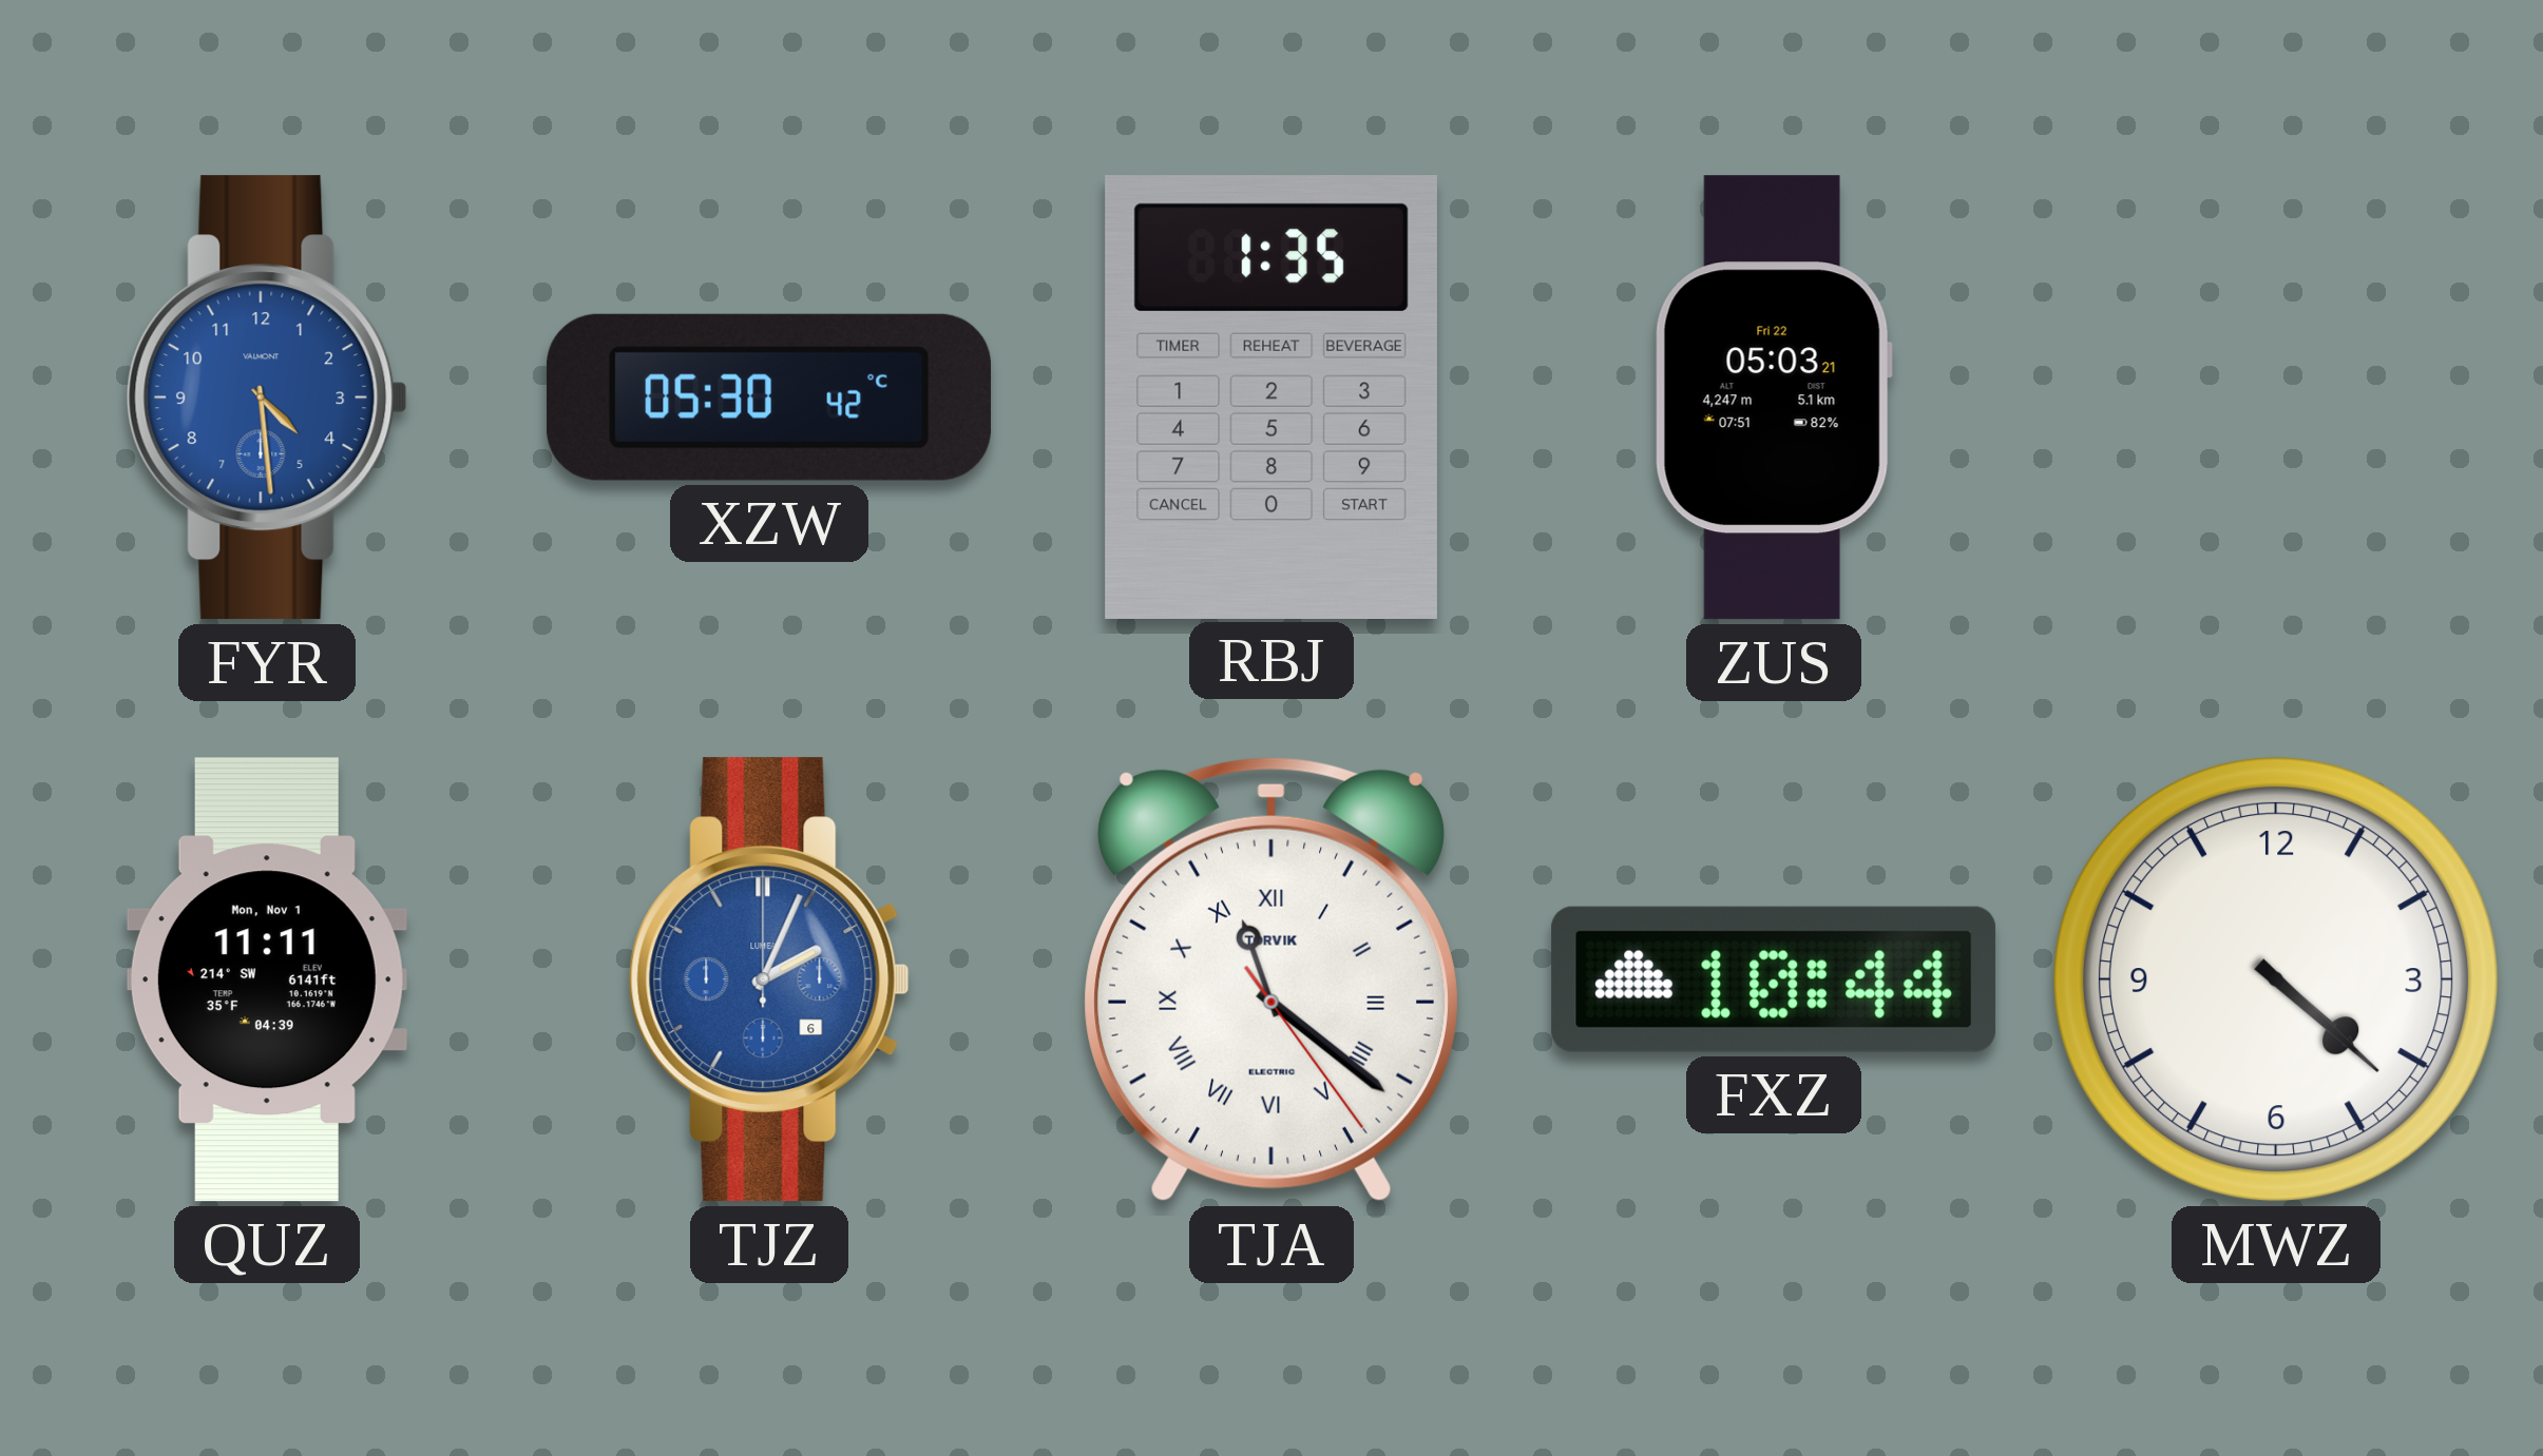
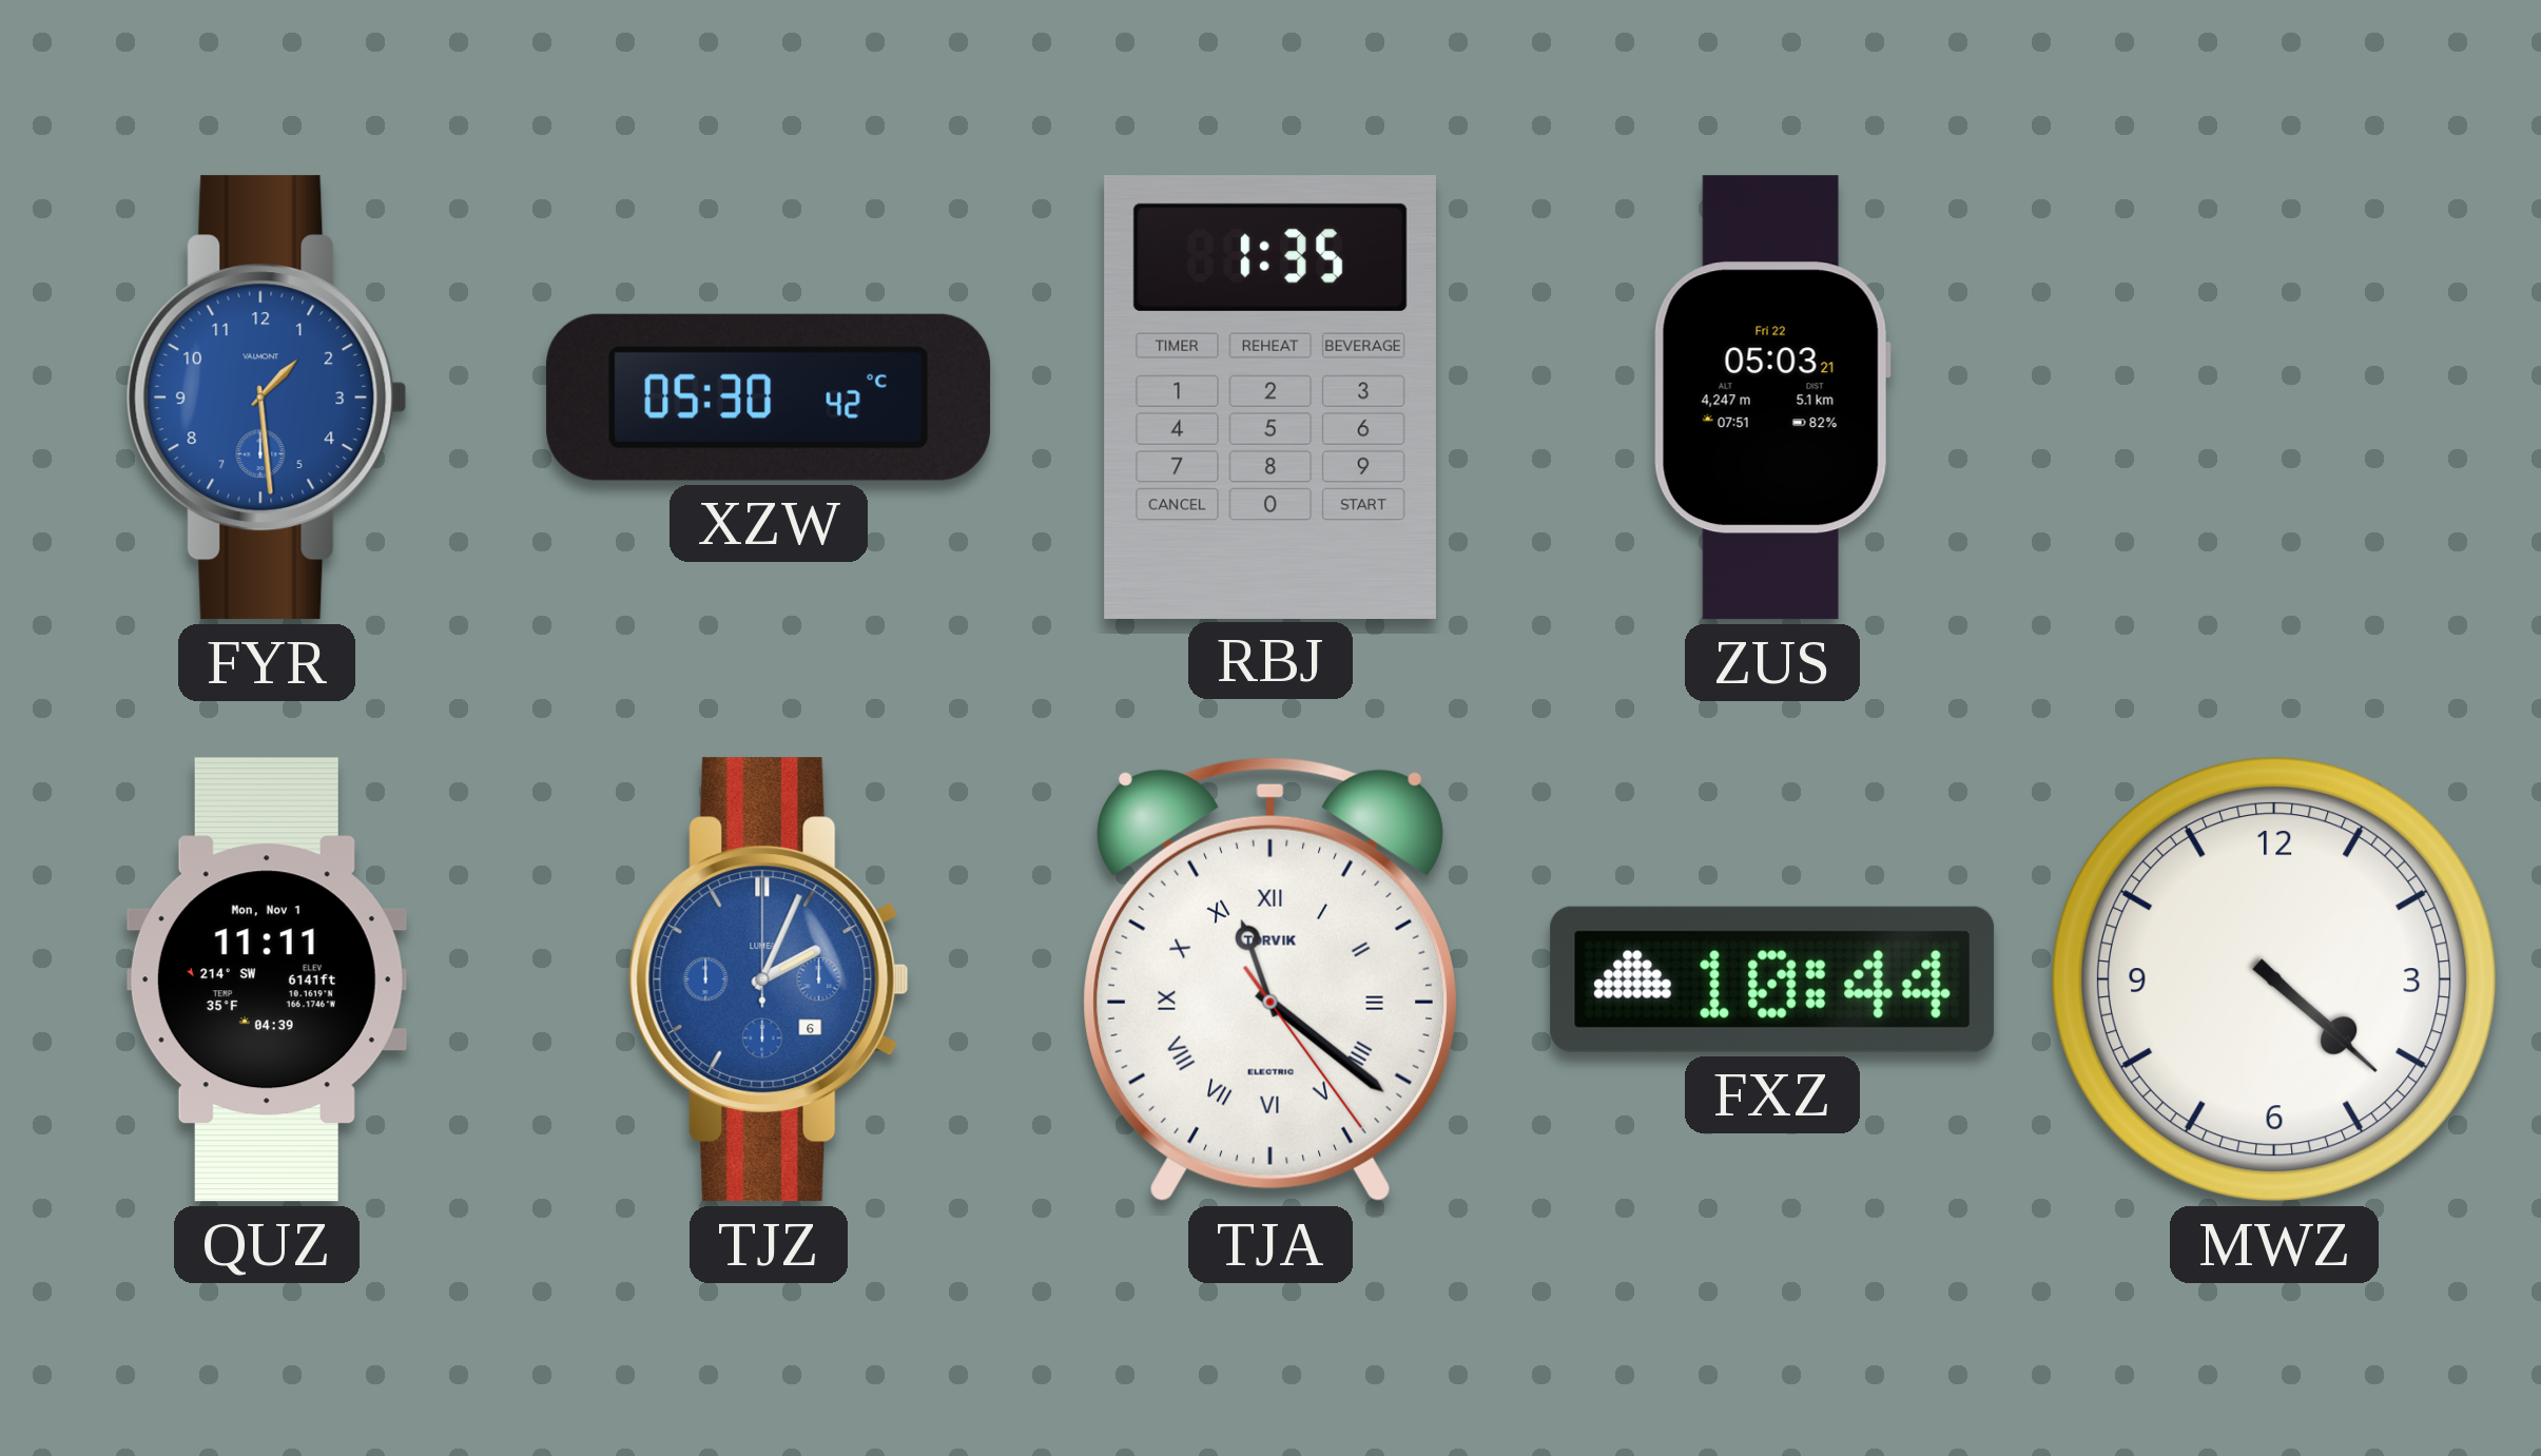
FYR: 4:29 -> 1:29 (267, 397)
